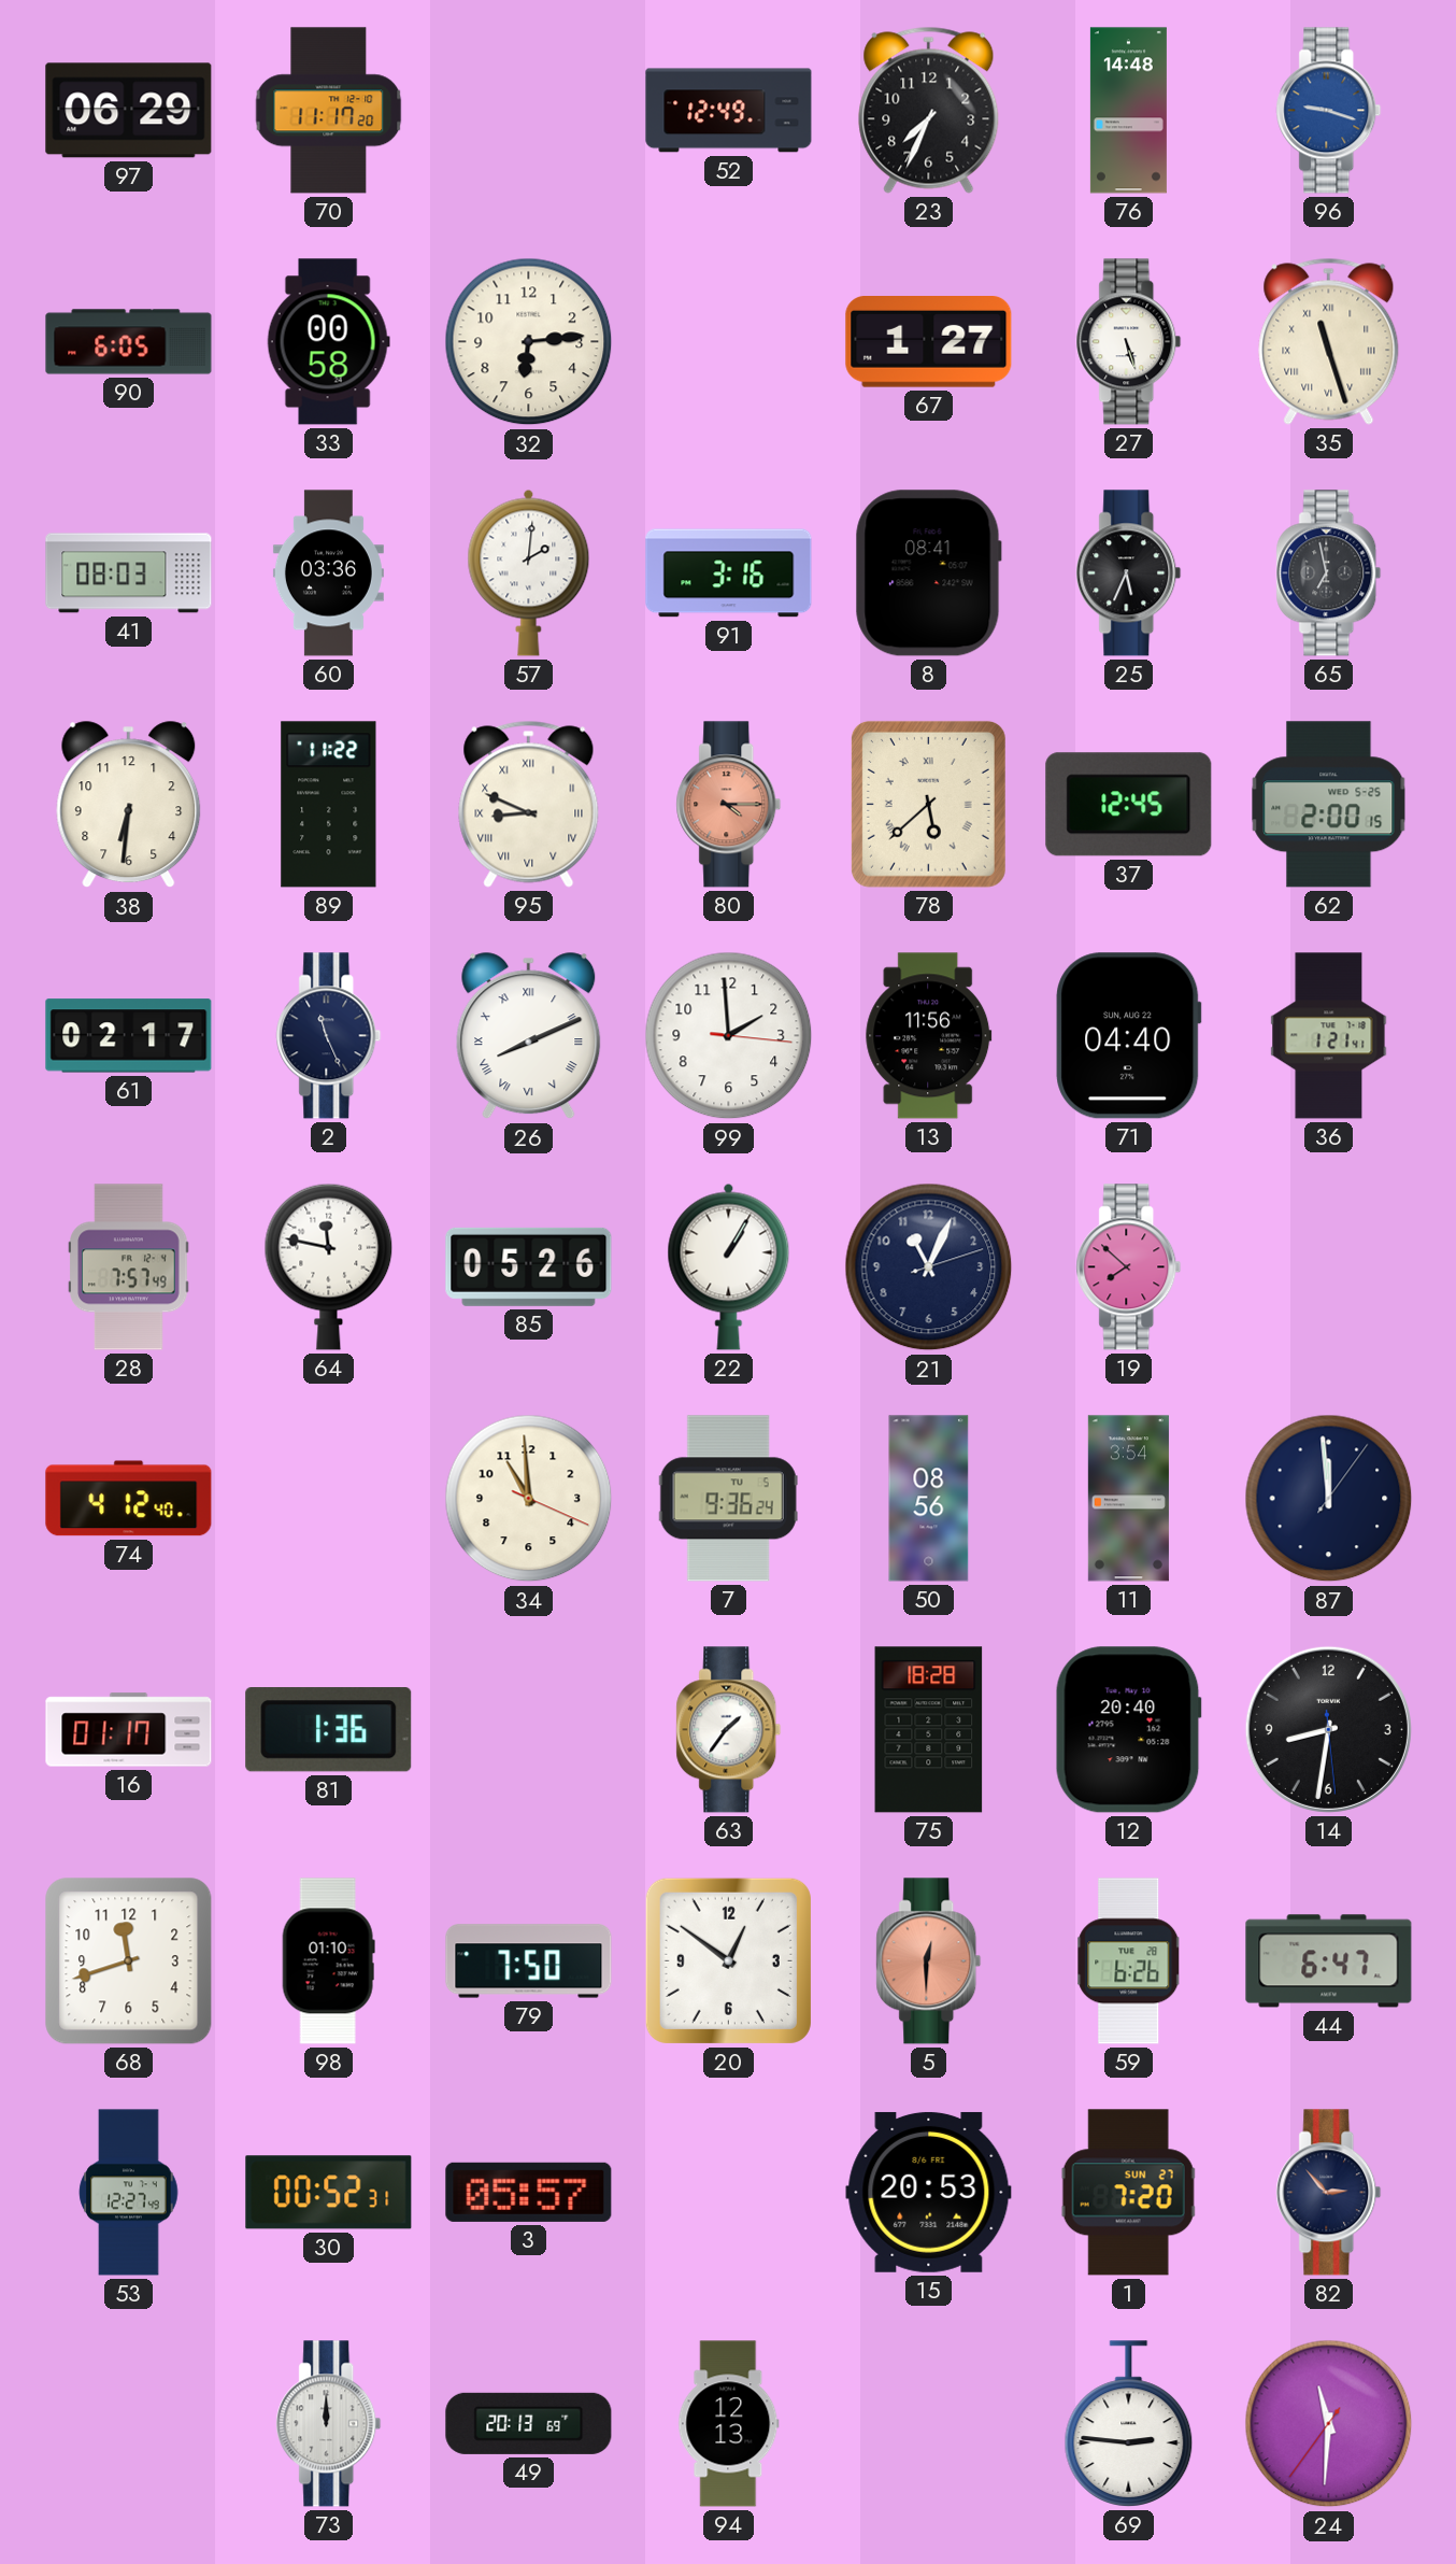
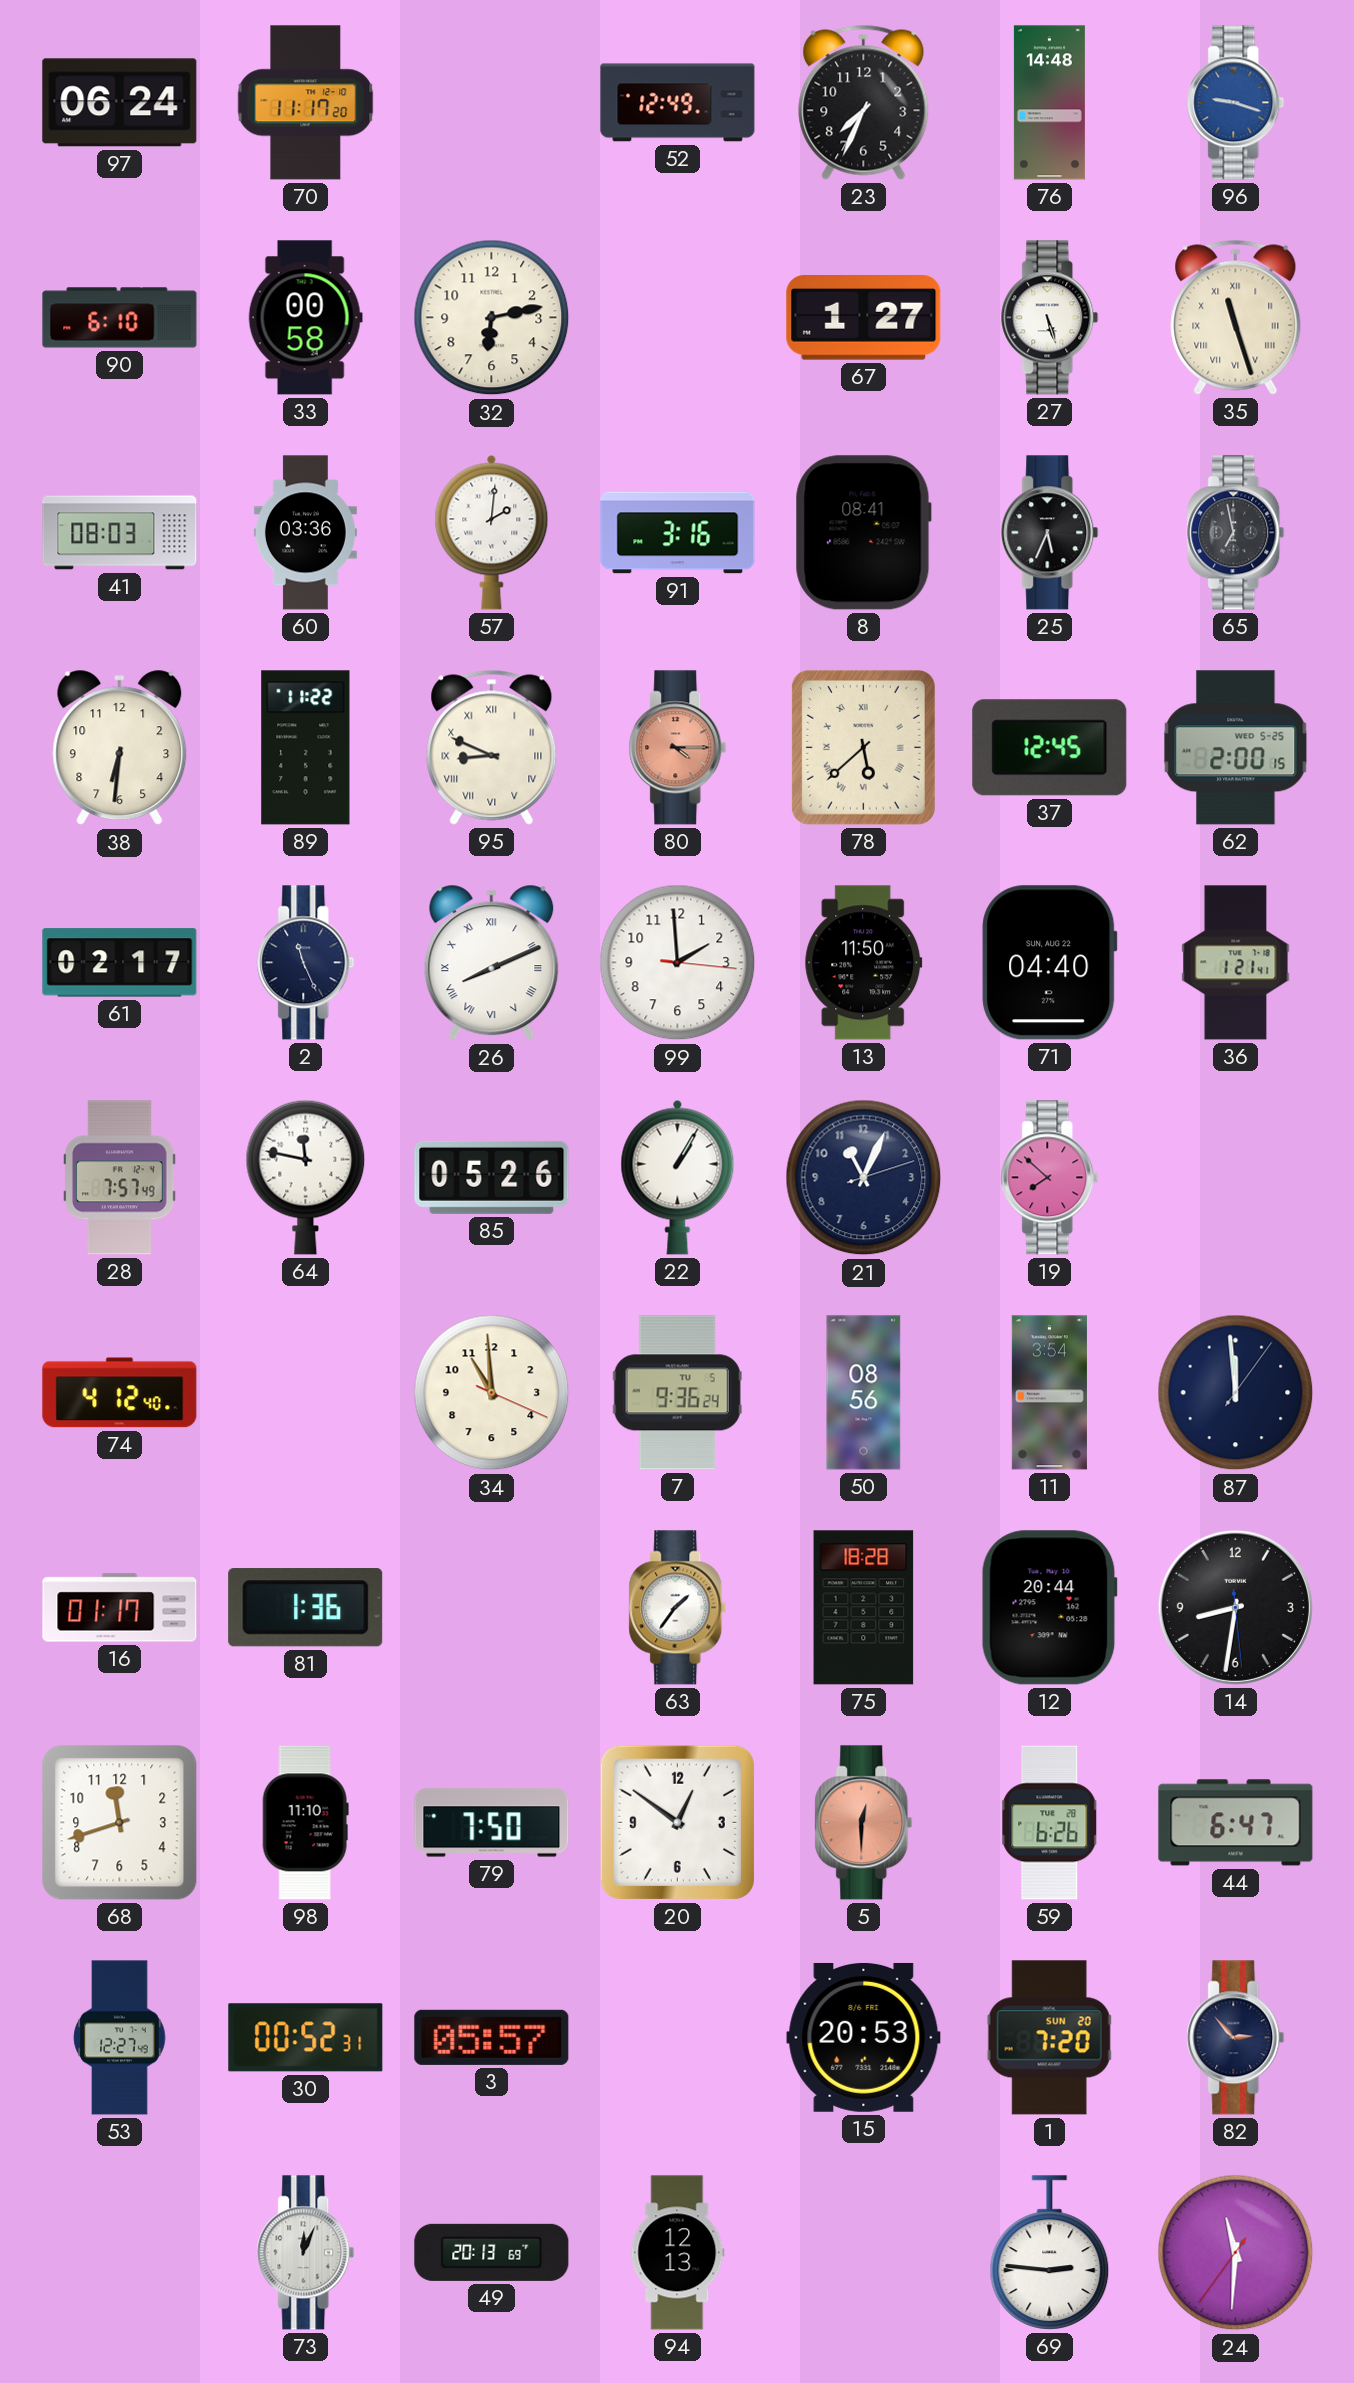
97: 06:29 -> 06:24 (120, 103)
90: 6:05 -> 6:10 (120, 318)
32: 6:14 -> 6:13 (492, 318)
13: 11:56 -> 11:50 (864, 963)
12: 20:40 -> 20:44 (1049, 1608)
98: 01:10 -> 11:10 (305, 1823)
1 date: SUN 27 -> SUN 20 (1049, 2038)
73: 12:00 -> 12:04 (306, 2253)
